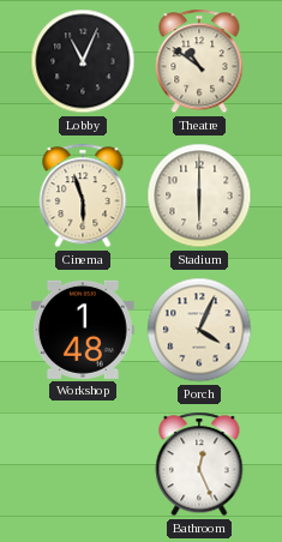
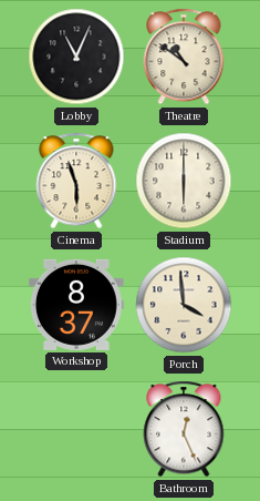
Workshop: 1:48 -> 8:37 (76, 305)
Porch: 4:04 -> 3:59 (184, 305)
